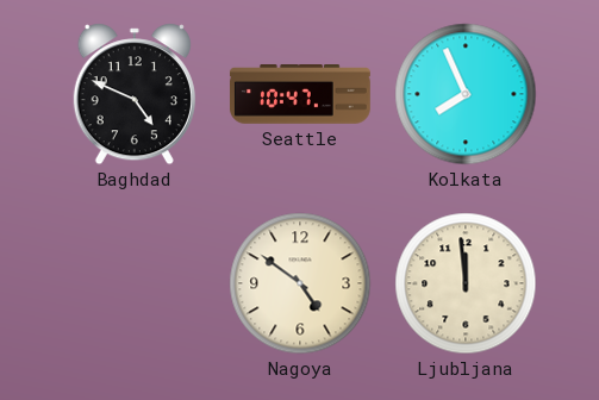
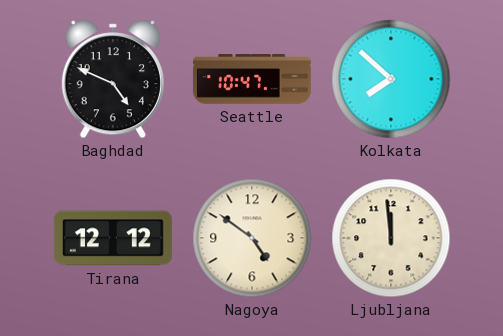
Kolkata: 7:56 -> 7:52 (391, 79)
Tirana: none -> 12:12 (113, 238)
